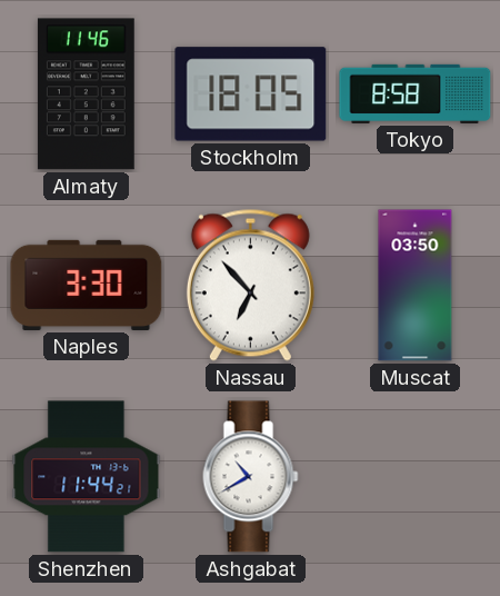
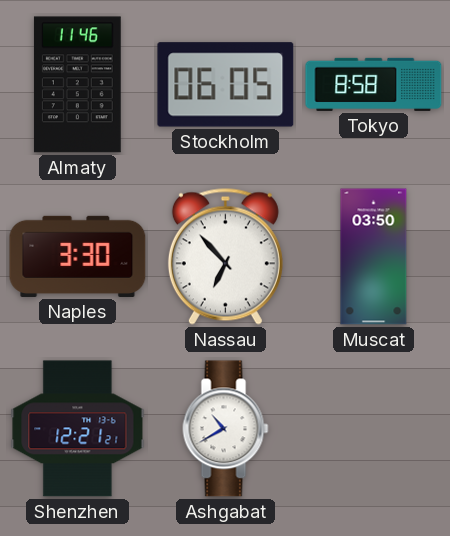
Stockholm: 18:05 -> 06:05 (226, 85)
Shenzhen: 11:44 -> 12:21 (78, 429)
